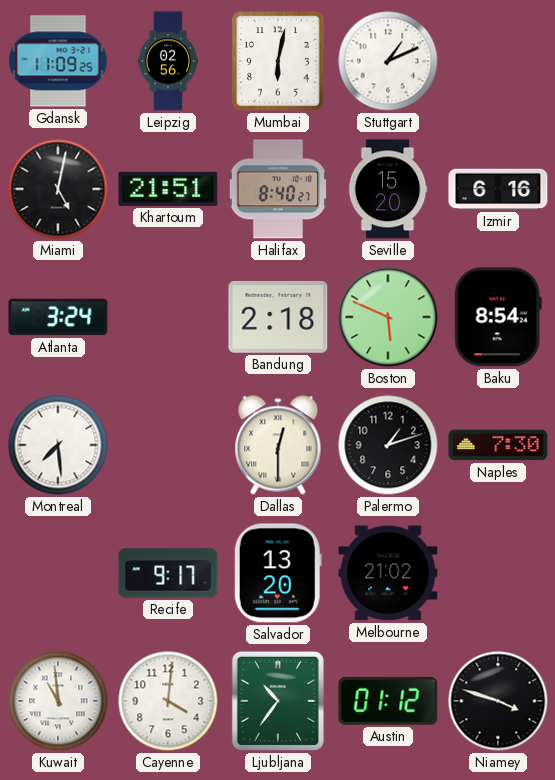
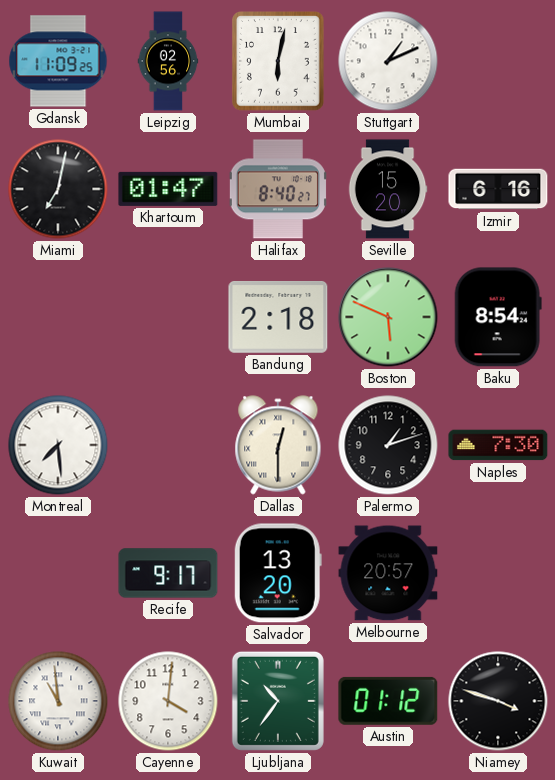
Miami: 5:02 -> 7:02 (58, 189)
Khartoum: 21:51 -> 01:47 (168, 189)
Atlanta: 3:24 -> none (58, 317)
Melbourne: 21:02 -> 20:57 (388, 573)
